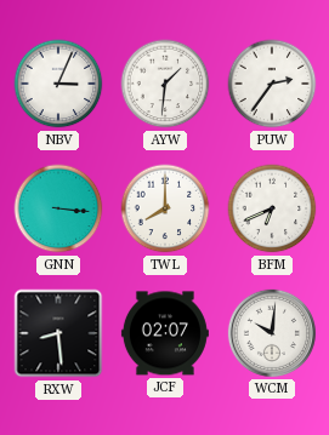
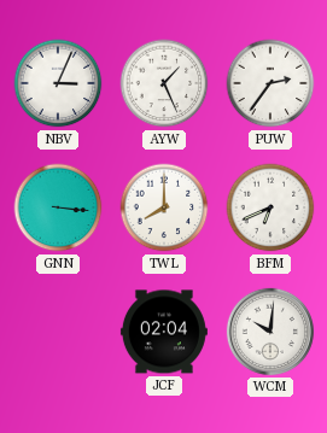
AYW: 1:31 -> 1:26 (164, 83)
RXW: 8:29 -> none (58, 333)
JCF: 02:07 -> 02:04 (164, 332)
